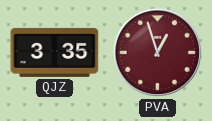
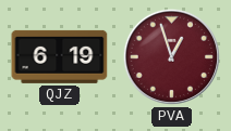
QJZ: 3:35 -> 6:19 (60, 56)
